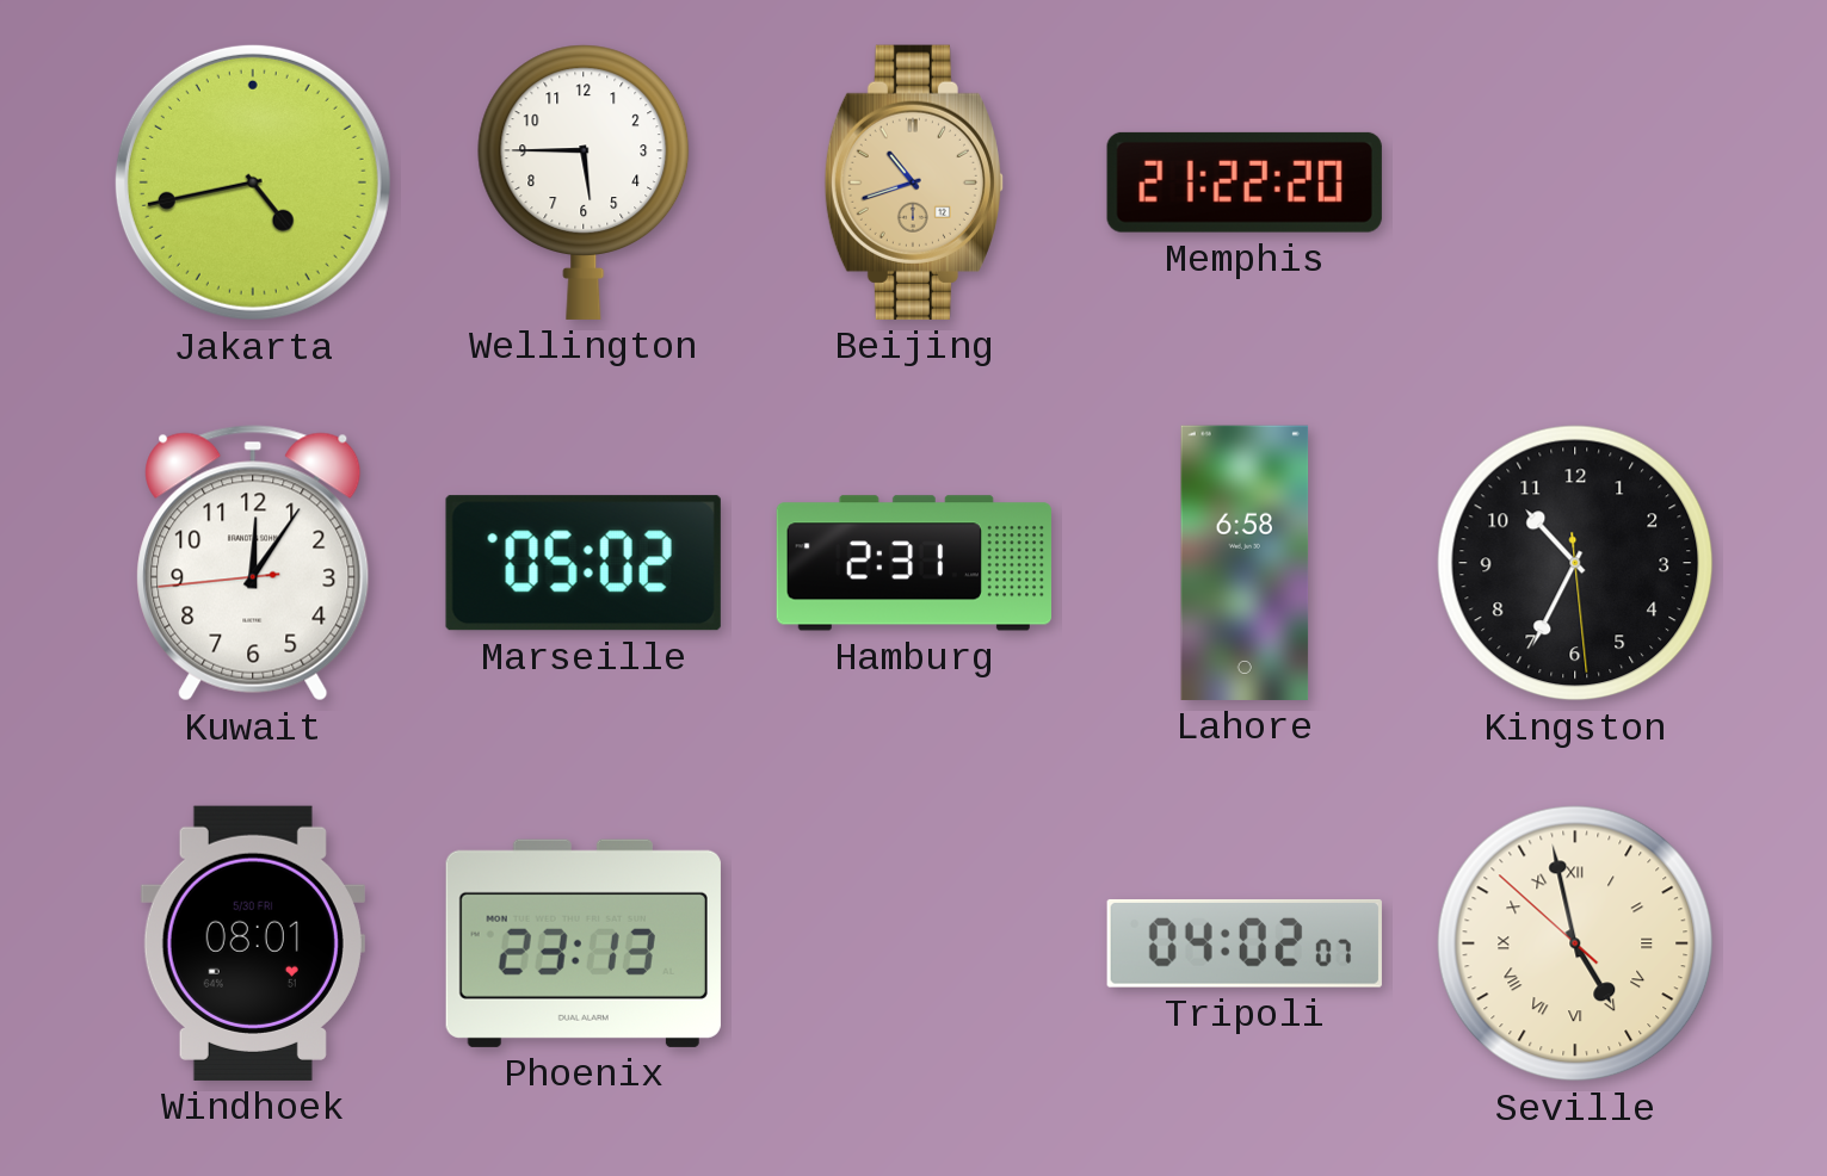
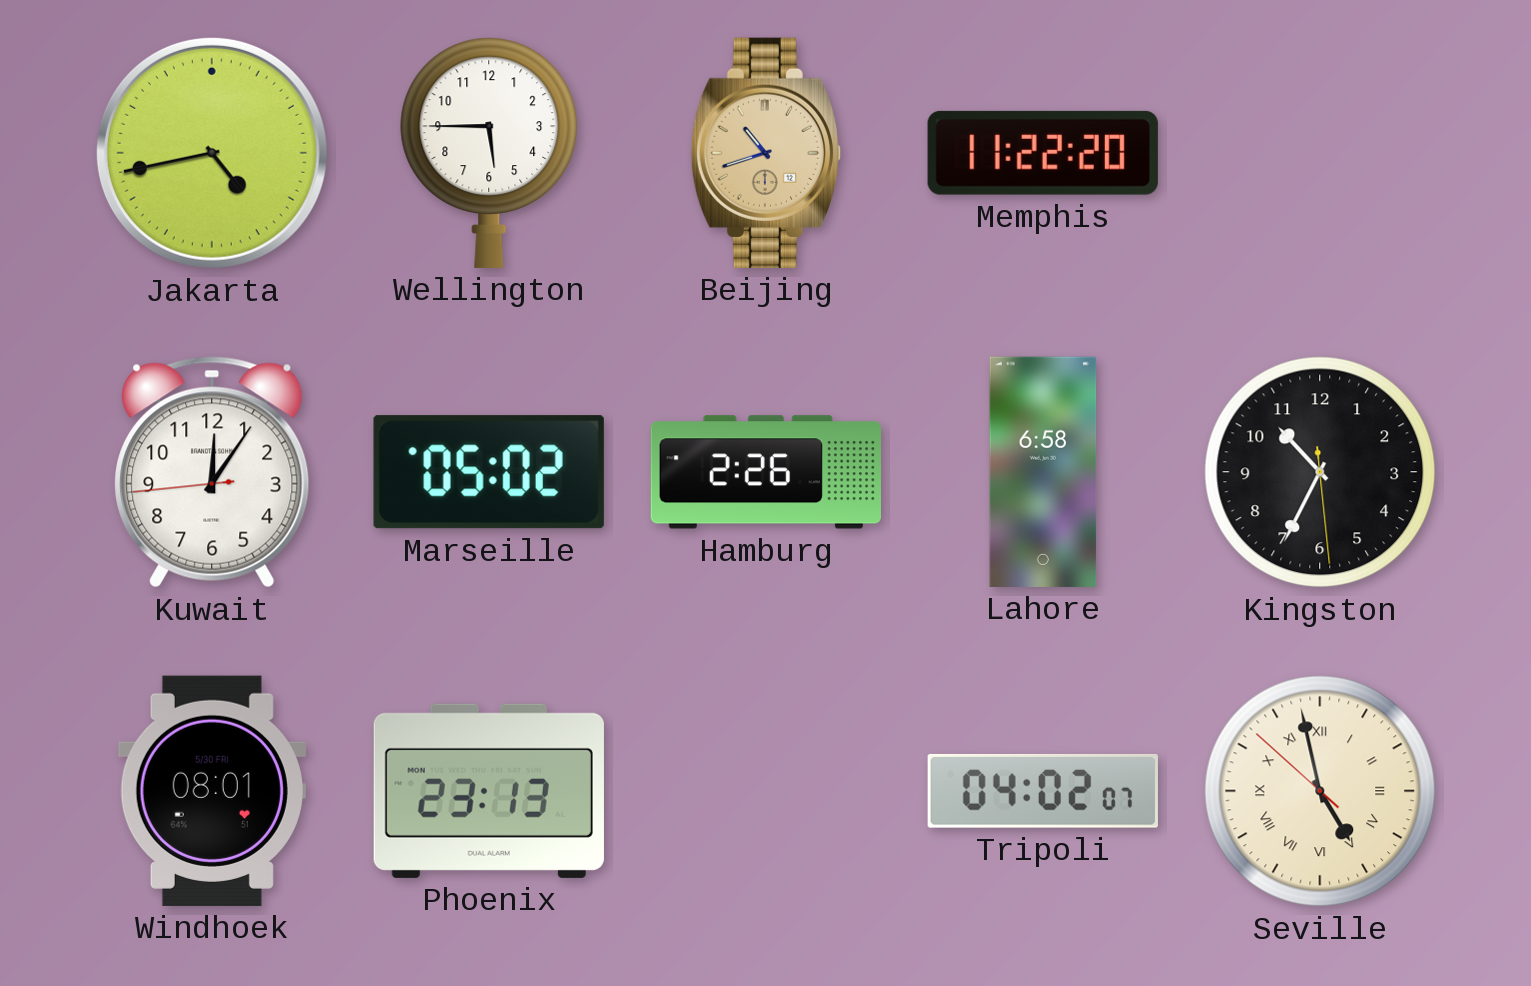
Memphis: 21:22 -> 11:22 (1043, 153)
Hamburg: 2:31 -> 2:26 (765, 472)
